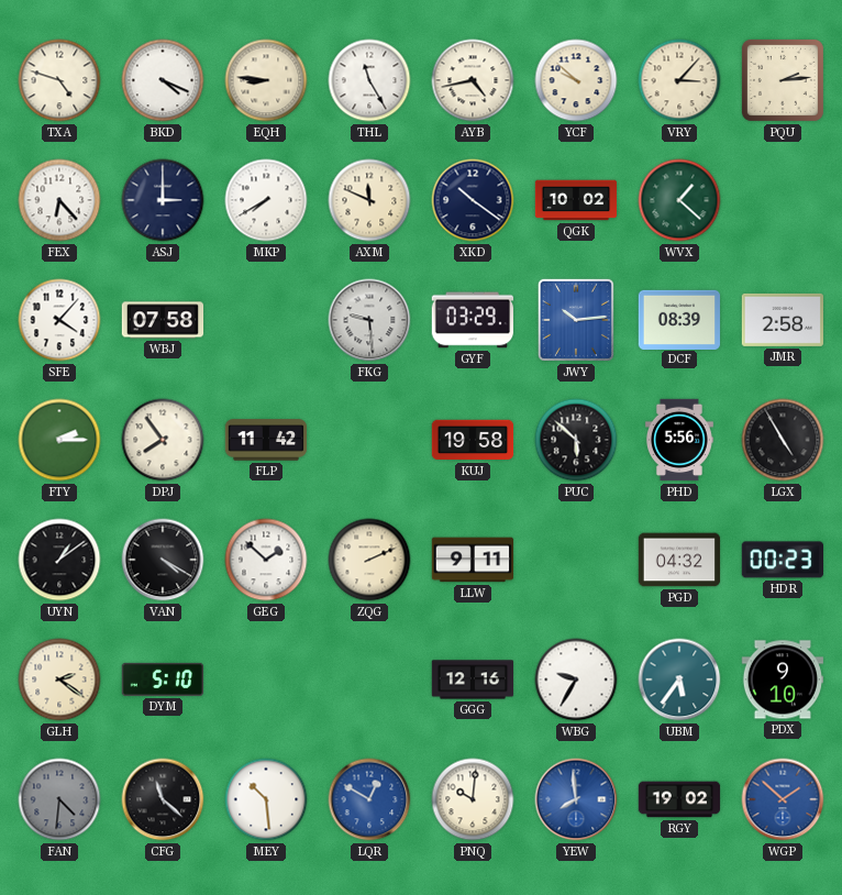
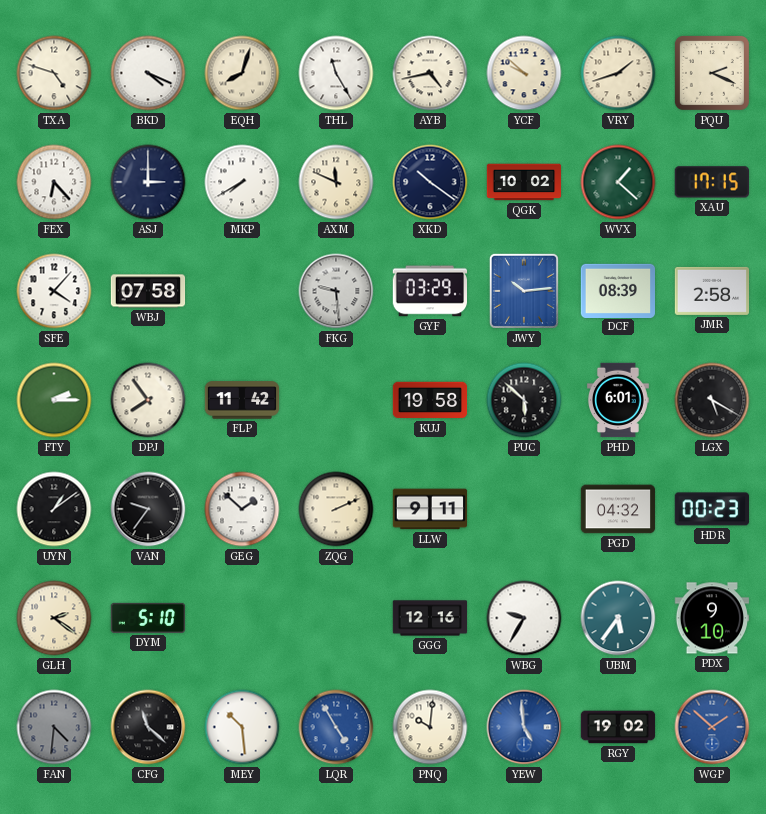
EQH: 8:46 -> 8:03 (242, 73)
VRY: 3:07 -> 1:42 (618, 73)
PQU: 2:14 -> 2:19 (712, 73)
XAU: none -> 17:15 (712, 182)
PHD: 5:56 -> 6:01 (618, 400)
LGX: 4:55 -> 5:20 (712, 400)
VAN: 4:20 -> 9:36 (148, 509)
LQR: 12:50 -> 4:55 (336, 727)
YEW: 7:59 -> 4:59 (524, 727)
